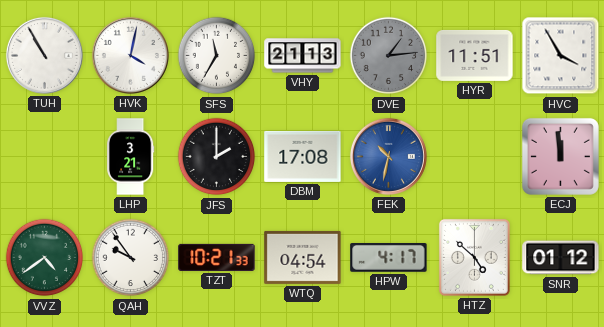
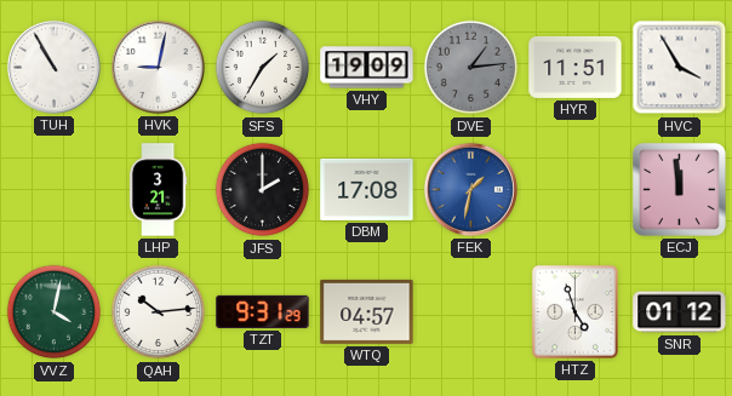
HVK: 4:02 -> 9:02 (158, 67)
SFS: 11:35 -> 1:35 (263, 68)
VHY: 21:13 -> 19:09 (367, 68)
FEK: 10:32 -> 1:32 (470, 189)
VVZ: 4:39 -> 4:02 (55, 312)
QAH: 9:54 -> 10:14 (159, 312)
TZT: 10:21 -> 9:31 (263, 311)
WTQ: 04:54 -> 04:57 (367, 311)
HPW: 4:17 -> none (389, 258)
HTZ: 4:52 -> 4:57 (574, 311)
